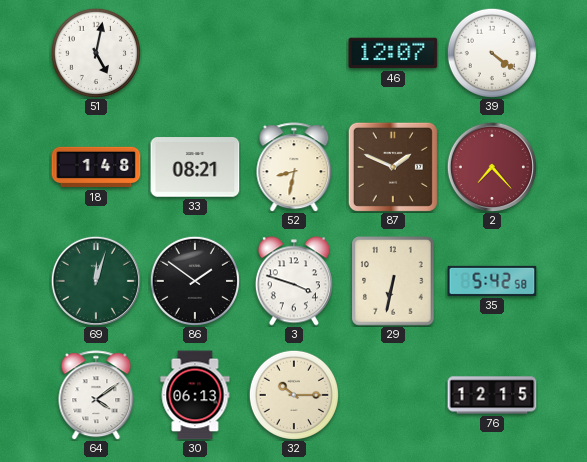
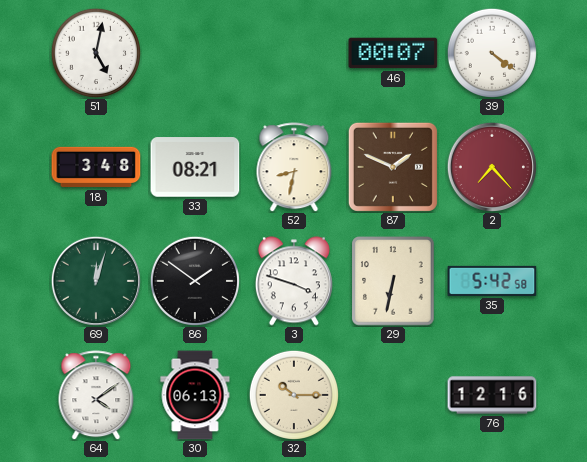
46: 12:07 -> 00:07 (393, 53)
18: 1:48 -> 3:48 (96, 167)
76: 12:15 -> 12:16 (492, 395)
